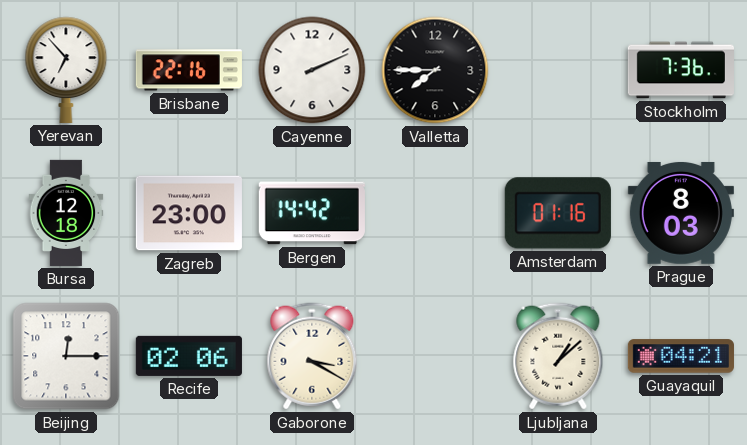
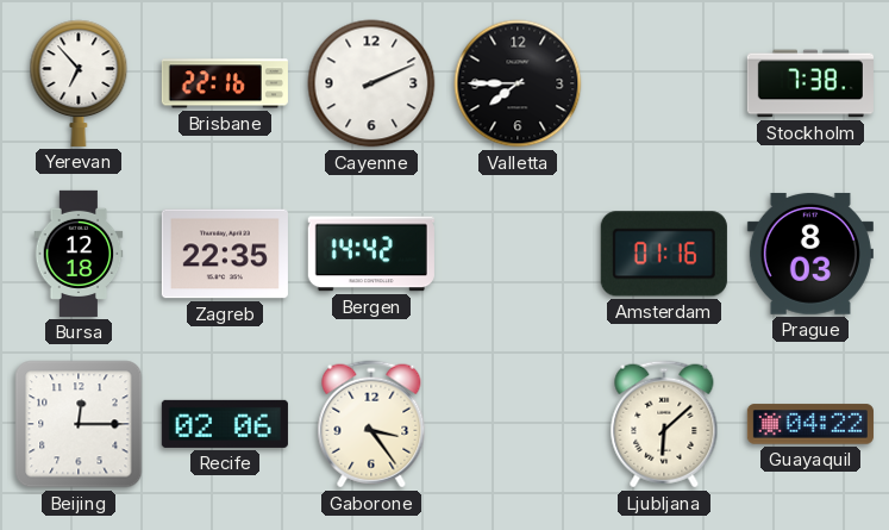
Stockholm: 7:36 -> 7:38 (810, 83)
Zagreb: 23:00 -> 22:35 (225, 254)
Gaborone: 3:20 -> 3:24 (371, 424)
Ljubljana: 1:08 -> 6:08 (664, 424)
Guayaquil: 04:21 -> 04:22 (810, 424)
